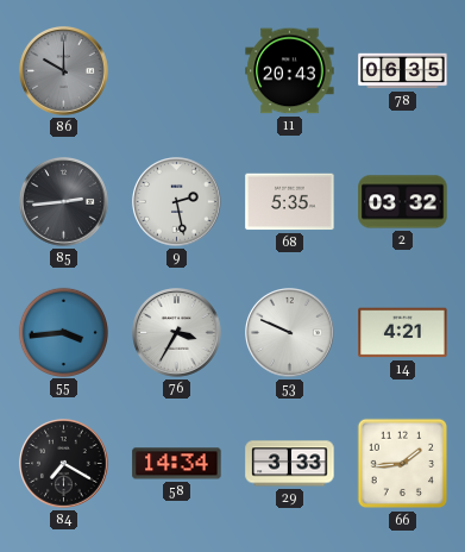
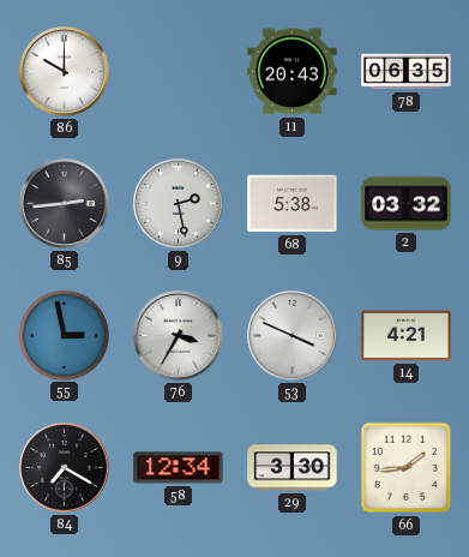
86 dial: grey -> white (65, 72)
68: 5:35 -> 5:38 (293, 204)
55: 3:44 -> 2:58 (64, 335)
53: 9:49 -> 3:49 (293, 336)
58: 14:34 -> 12:34 (179, 468)
29: 3:33 -> 3:30 (293, 468)
